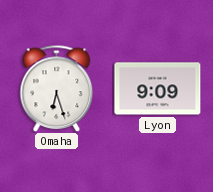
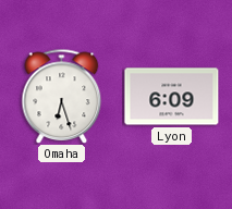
Lyon: 9:09 -> 6:09 (172, 97)
